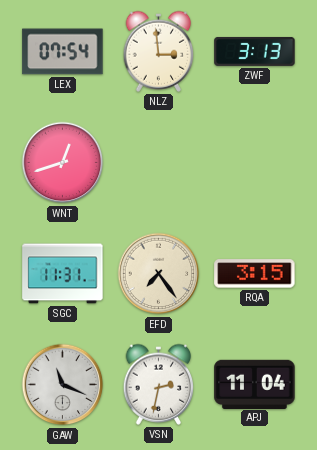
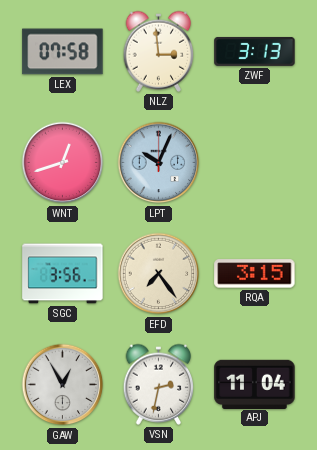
LEX: 07:54 -> 07:58 (63, 52)
LPT: none -> 10:04 (159, 163)
SGC: 11:31 -> 3:56 (63, 274)
GAW: 11:19 -> 12:55 (63, 385)
